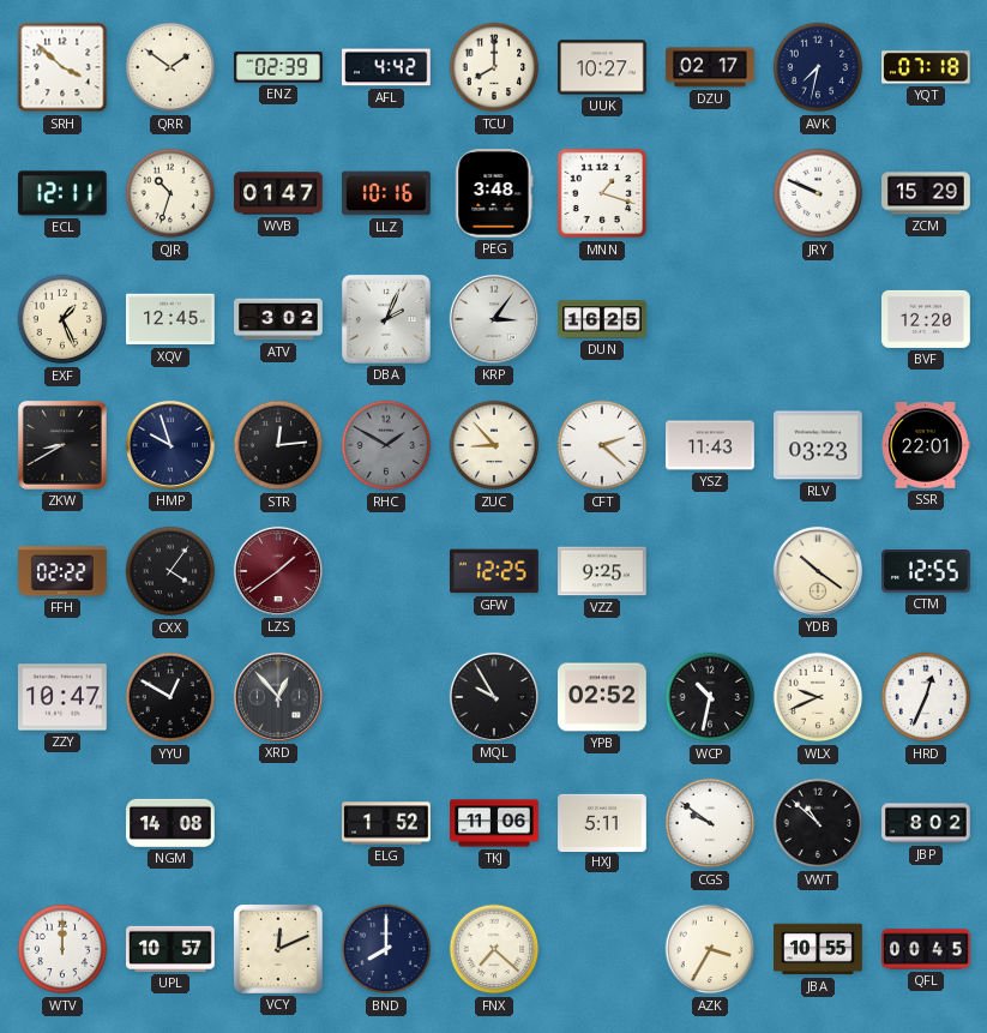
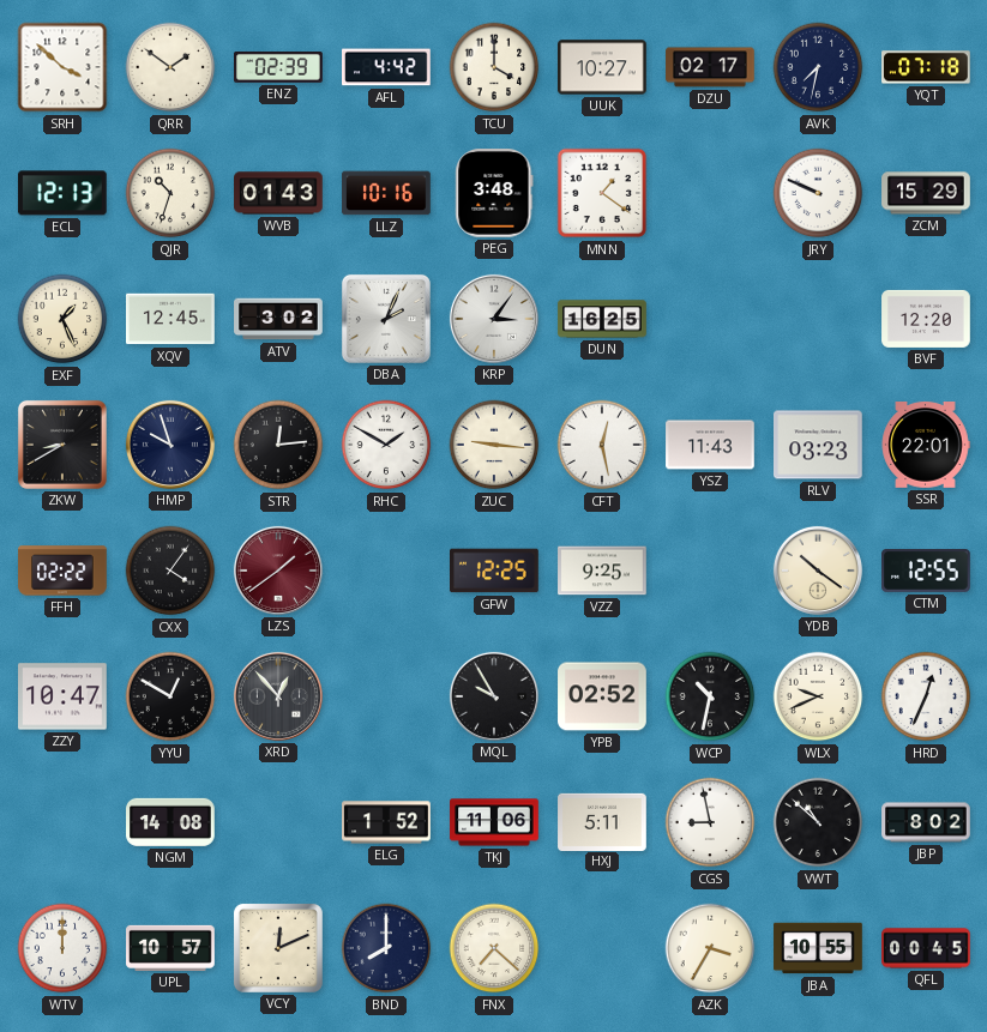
TCU: 8:00 -> 4:00 (494, 67)
ECL: 12:11 -> 12:13 (62, 193)
WVB: 01:47 -> 01:43 (278, 193)
MNN: 1:18 -> 1:21 (602, 193)
RHC dial: grey -> white (386, 445)
ZUC: 8:53 -> 9:16 (494, 445)
CFT: 2:22 -> 12:28 (602, 445)
CGS: 9:51 -> 8:58 (710, 822)
